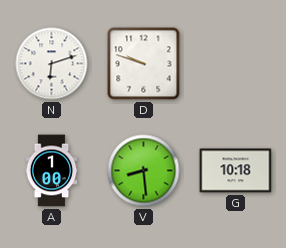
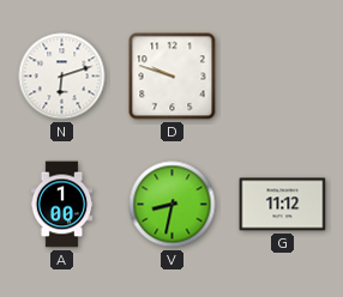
V: 8:29 -> 8:32 (173, 205)
G: 10:18 -> 11:12 (283, 205)
